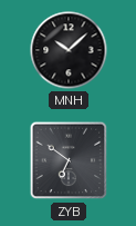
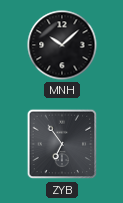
ZYB: 6:51 -> 6:54 (62, 144)
